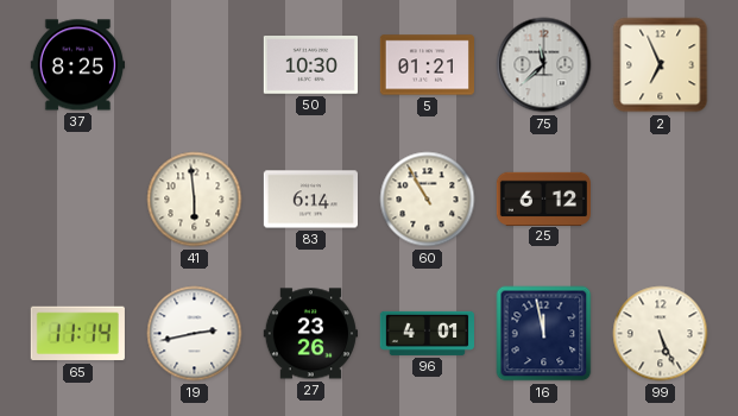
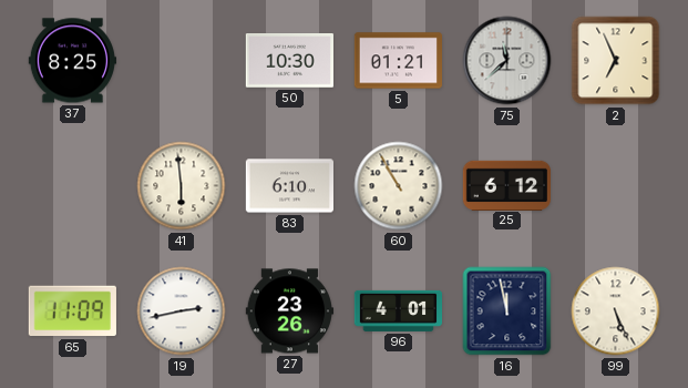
83: 6:14 -> 6:10 (289, 186)
65: 11:14 -> 11:09 (72, 312)
